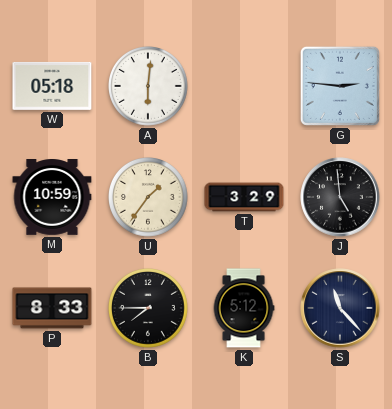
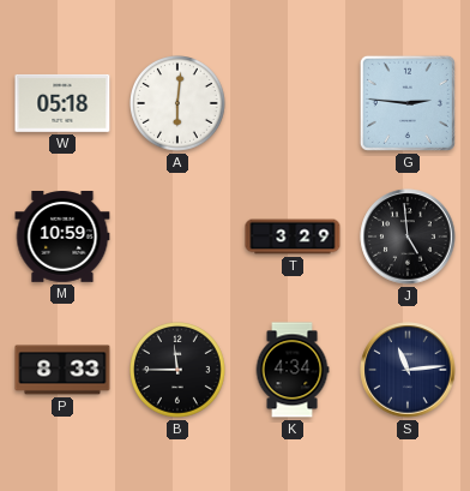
U: 1:36 -> none (149, 198)
B: 7:45 -> 11:45 (179, 371)
K: 5:12 -> 4:34 (293, 370)
S: 11:23 -> 11:14 (408, 370)
